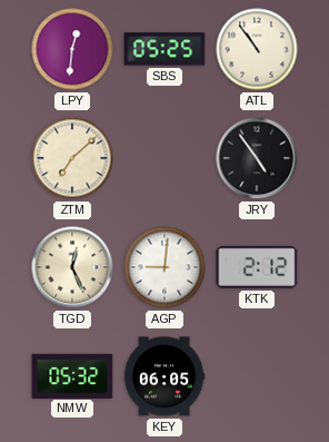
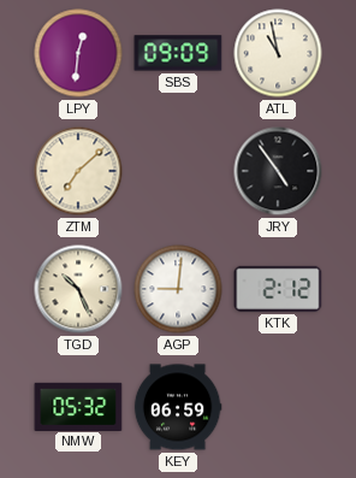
SBS: 05:25 -> 09:09 (178, 53)
ATL: 10:54 -> 10:58 (278, 53)
TGD: 12:26 -> 10:26 (78, 289)
KEY: 06:05 -> 06:59 (178, 407)
